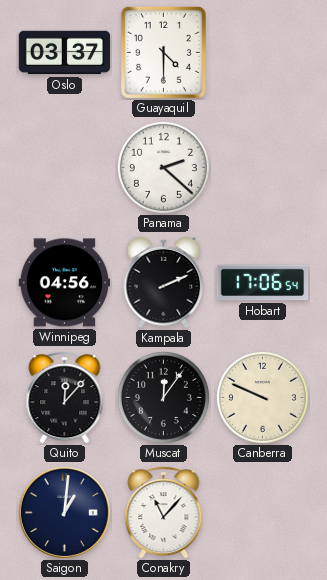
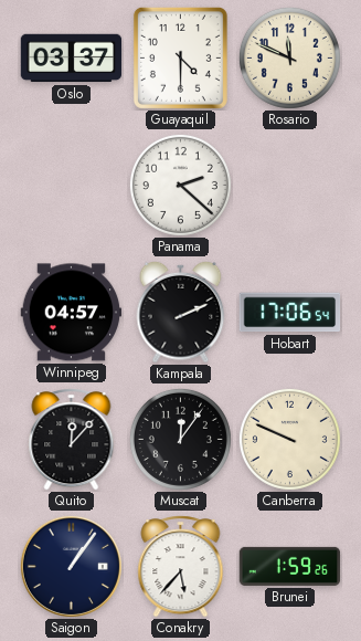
Rosario: none -> 11:49 (289, 57)
Winnipeg: 04:56 -> 04:57 (72, 313)
Saigon: 1:01 -> 1:06 (71, 566)
Conakry: 11:07 -> 5:37 (181, 567)
Brunei: none -> 1:59 (290, 566)
